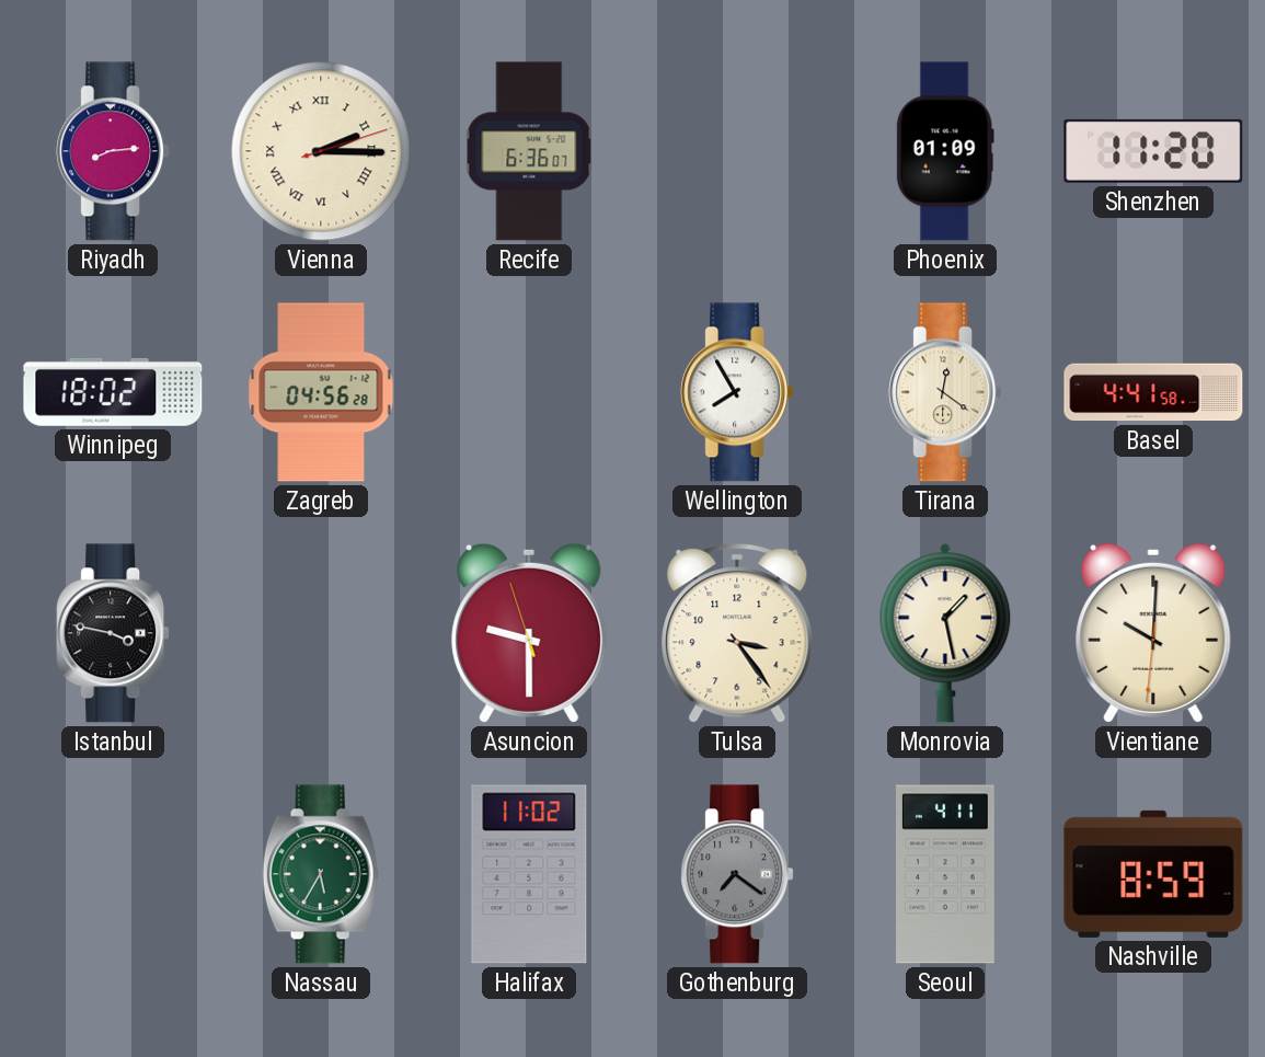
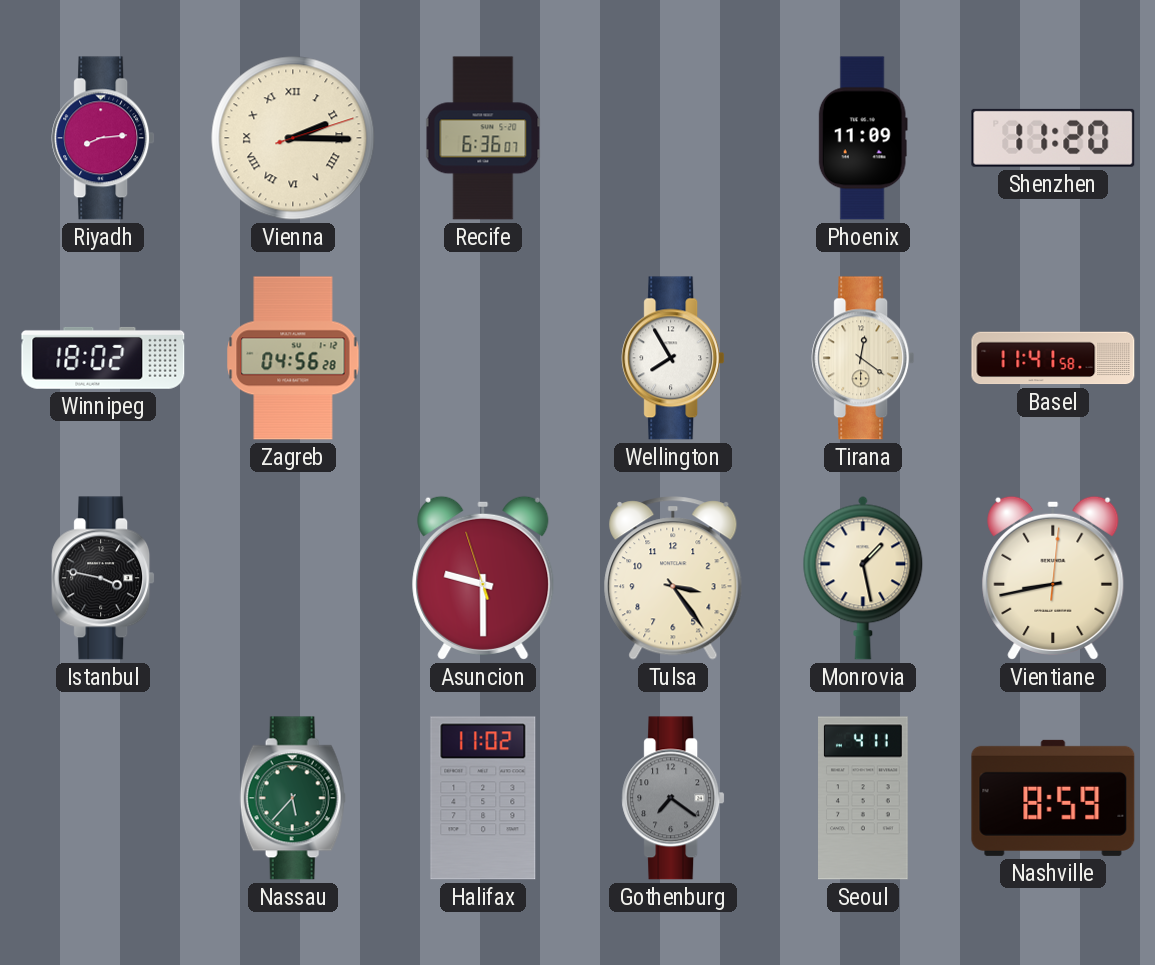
Phoenix: 01:09 -> 11:09 (863, 138)
Basel: 4:41 -> 11:41 (1053, 358)
Vientiane: 10:00 -> 8:43 (1053, 578)
Nassau: 5:35 -> 5:37 (293, 798)
